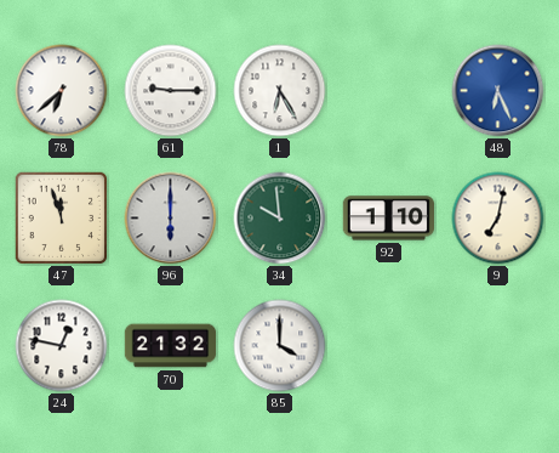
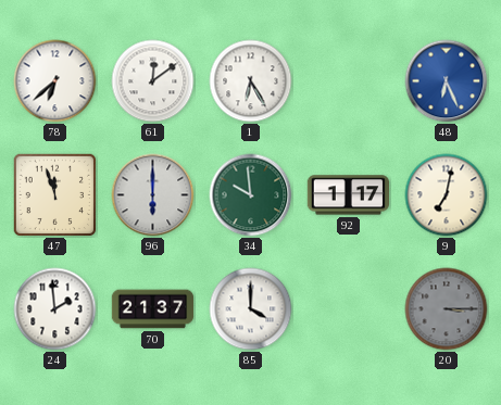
61: 9:15 -> 12:09 (153, 81)
92: 1:10 -> 1:17 (348, 195)
24: 12:47 -> 1:59 (55, 309)
70: 21:32 -> 21:37 (153, 309)
20: none -> 3:15 (447, 309)
